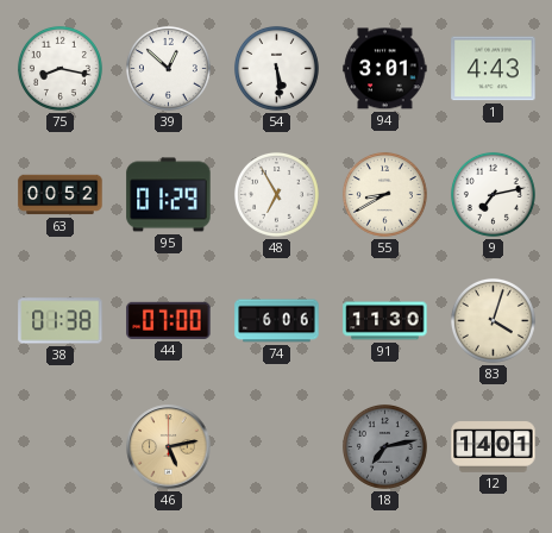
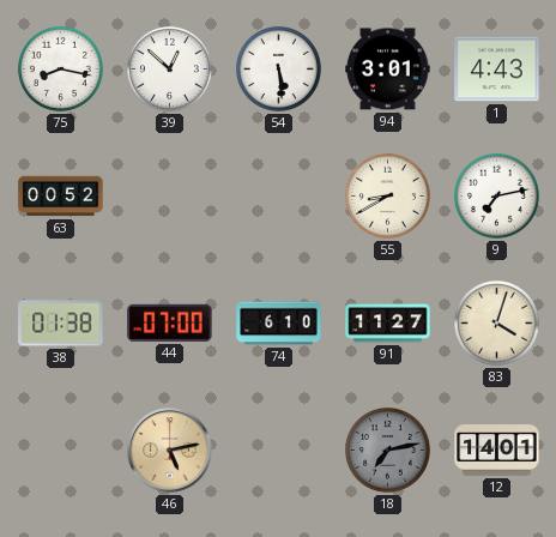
95: 01:29 -> none (169, 195)
48: 6:55 -> none (276, 194)
74: 6:06 -> 6:10 (279, 324)
91: 11:30 -> 11:27 (388, 324)
